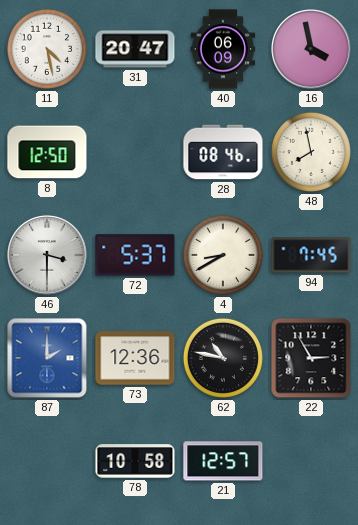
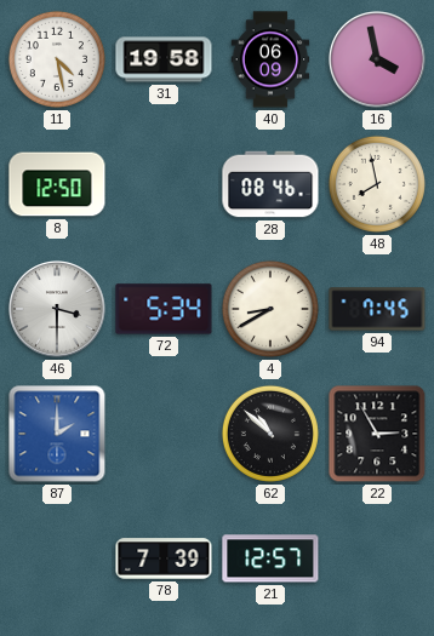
31: 20:47 -> 19:58 (164, 59)
72: 5:37 -> 5:34 (164, 309)
73: 12:36 -> none (135, 358)
62: 10:47 -> 10:52 (270, 434)
78: 10:58 -> 7:39 (164, 558)
